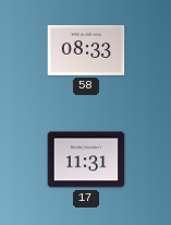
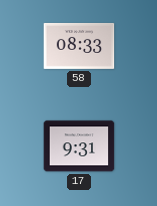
17: 11:31 -> 9:31 (79, 146)
